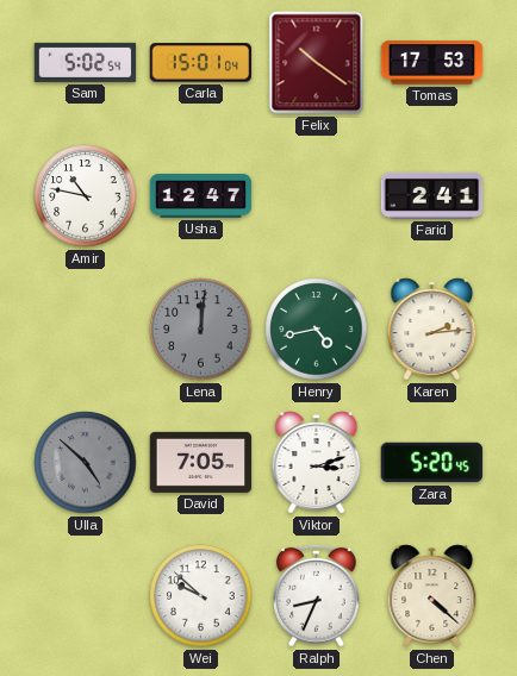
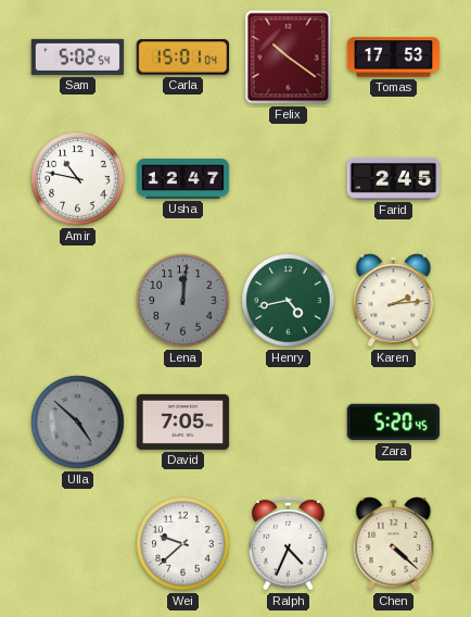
Farid: 2:41 -> 2:45 (394, 178)
Viktor: 3:12 -> none (317, 463)
Wei: 9:52 -> 9:38 (183, 544)
Ralph: 8:34 -> 4:34 (289, 543)
